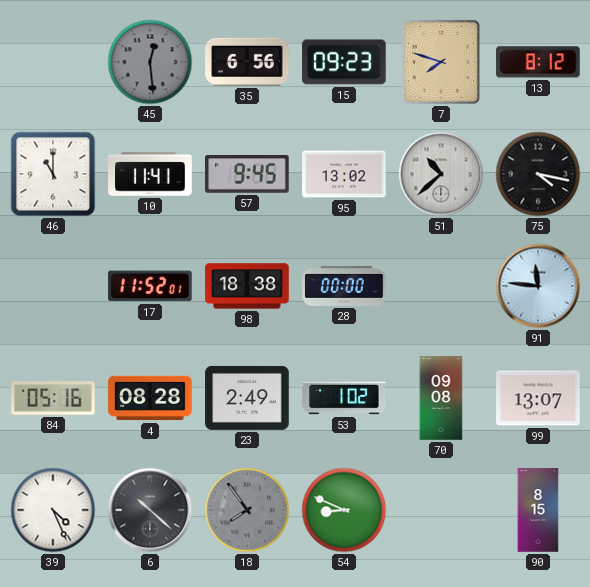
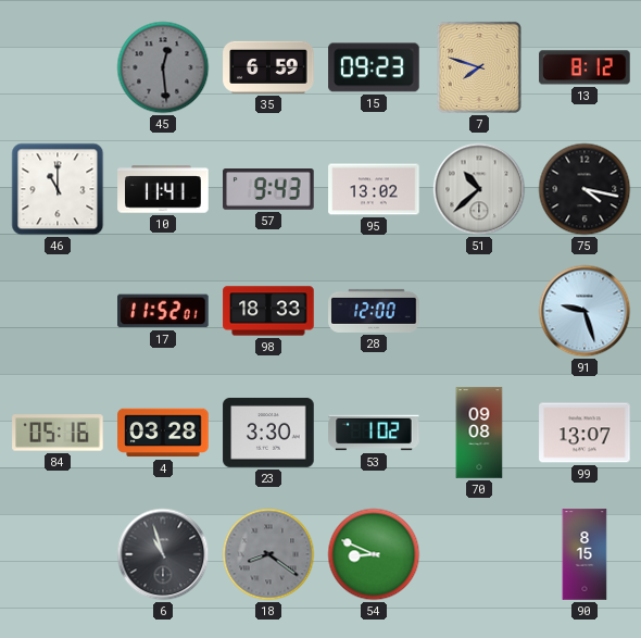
35: 6:56 -> 6:59 (268, 67)
57: 9:45 -> 9:43 (268, 190)
98: 18:38 -> 18:33 (268, 311)
28: 00:00 -> 12:00 (374, 311)
91: 11:46 -> 9:27 (585, 311)
4: 08:28 -> 03:28 (163, 433)
23: 2:49 -> 3:30 (268, 433)
39: 4:26 -> none (53, 510)
6: 10:22 -> 10:57 (163, 554)
18: 7:54 -> 8:21 (268, 554)
